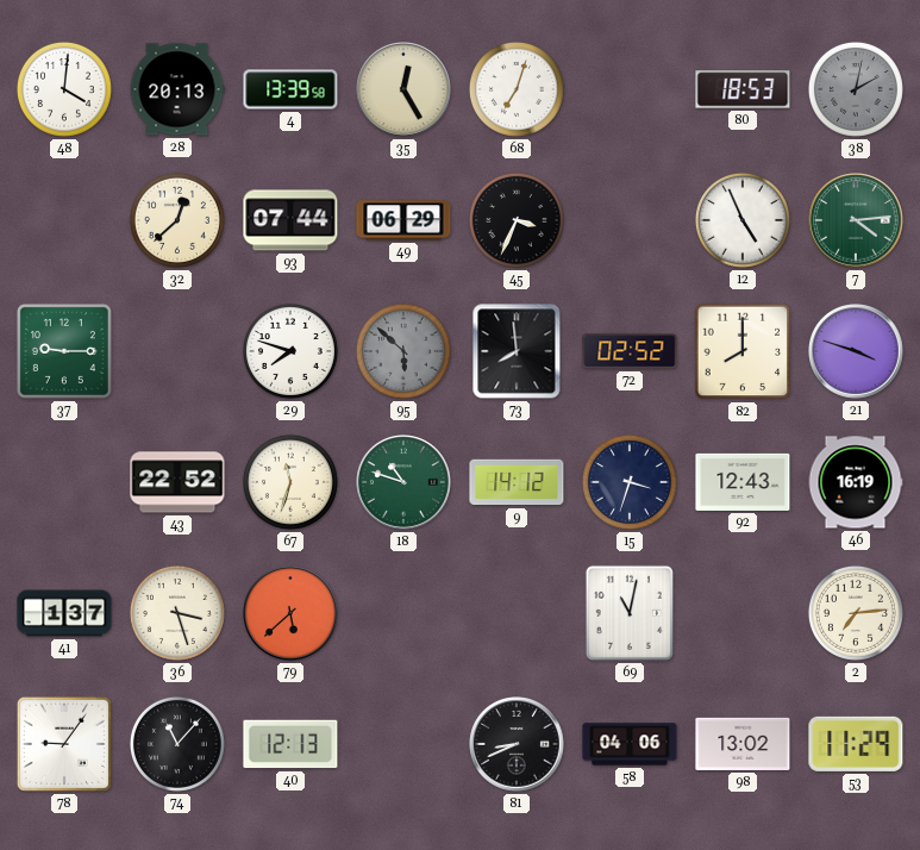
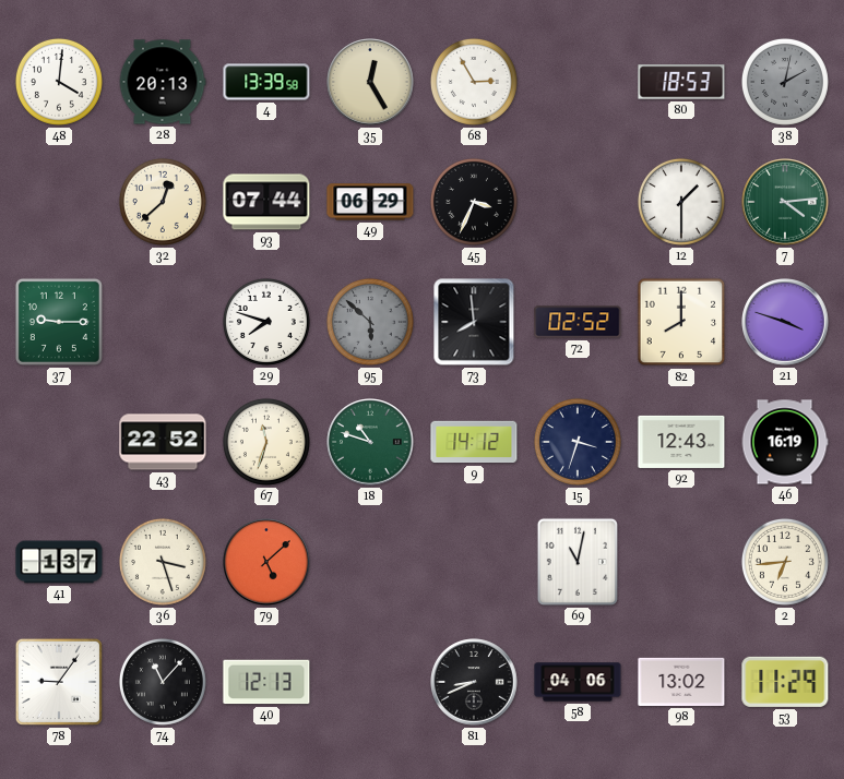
68: 7:03 -> 2:55 (474, 82)
12: 4:56 -> 1:30 (681, 202)
79: 5:38 -> 5:08 (266, 562)
2: 7:14 -> 6:44 (785, 562)
